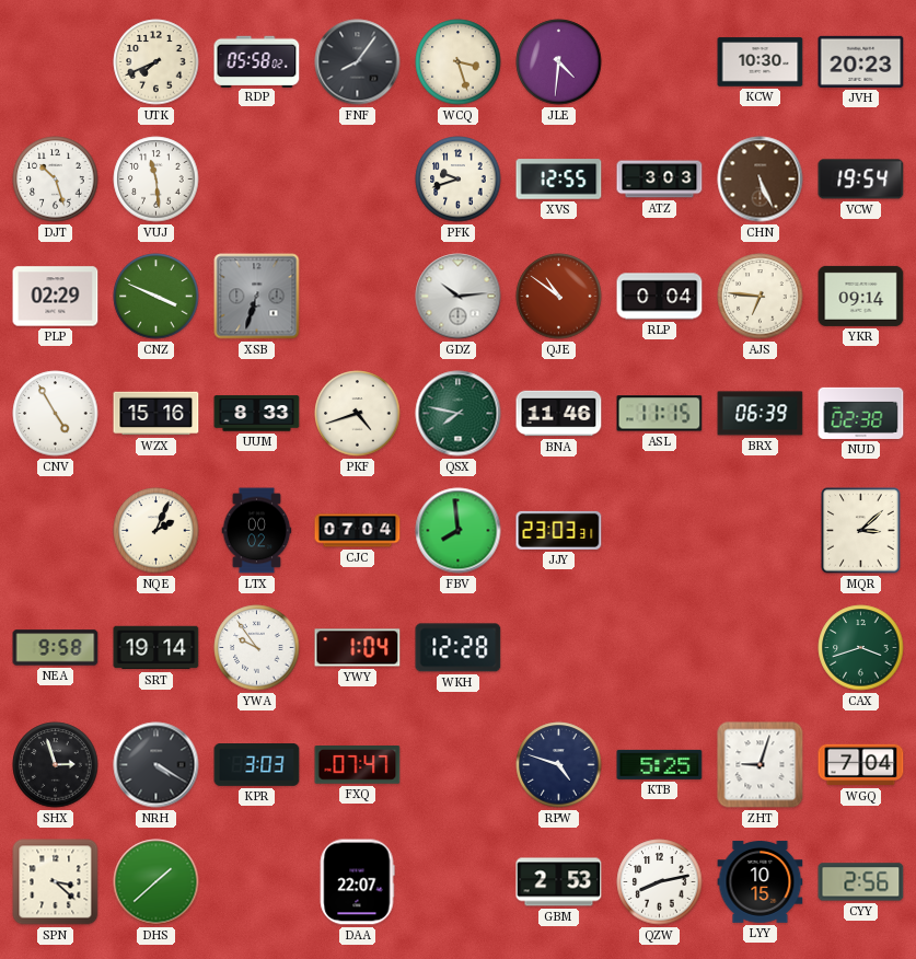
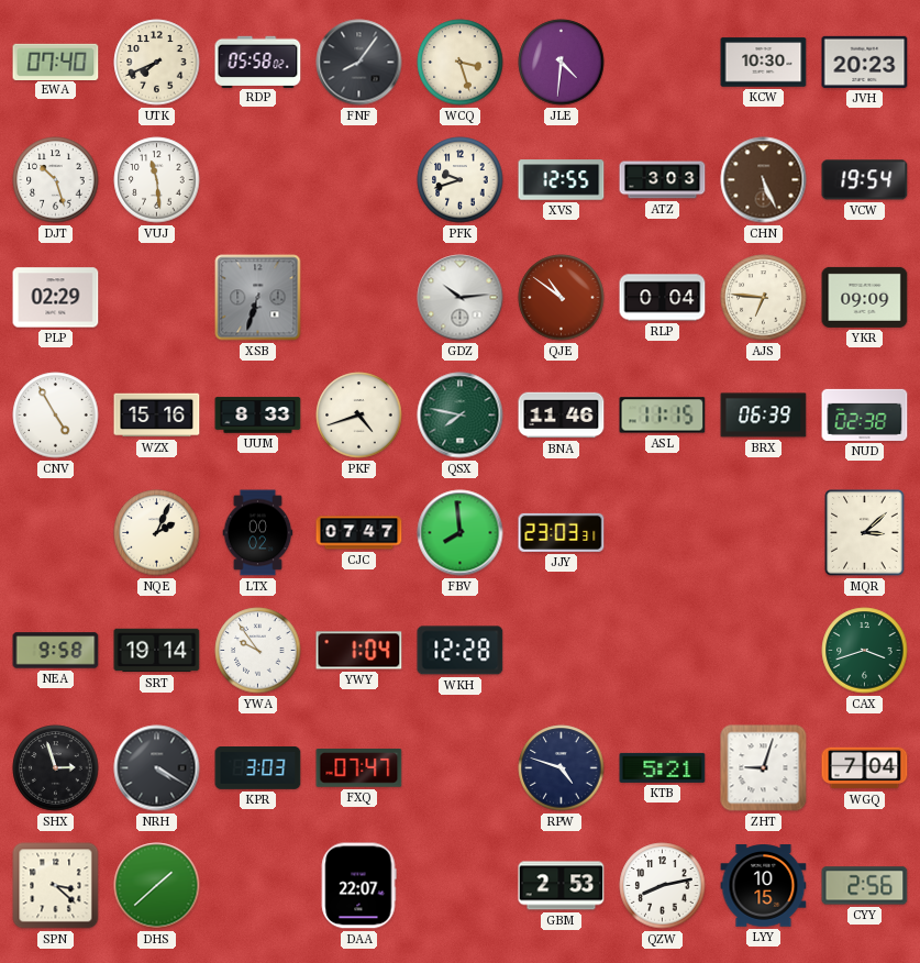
EWA: none -> 07:40 (56, 62)
CNZ: 3:49 -> none (156, 297)
YKR: 09:14 -> 09:09 (865, 297)
CJC: 07:04 -> 07:47 (359, 533)
KTB: 5:25 -> 5:21 (663, 767)
